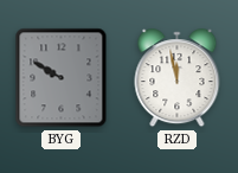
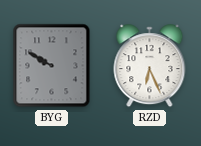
RZD: 11:58 -> 6:26 (150, 66)
